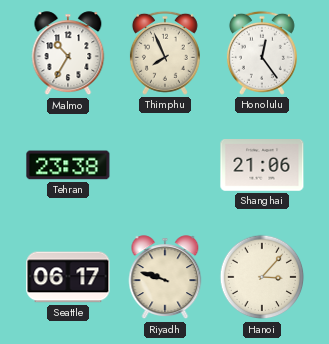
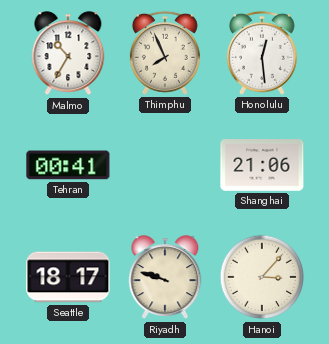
Honolulu: 12:24 -> 12:29 (262, 53)
Tehran: 23:38 -> 00:41 (68, 165)
Seattle: 06:17 -> 18:17 (68, 277)
